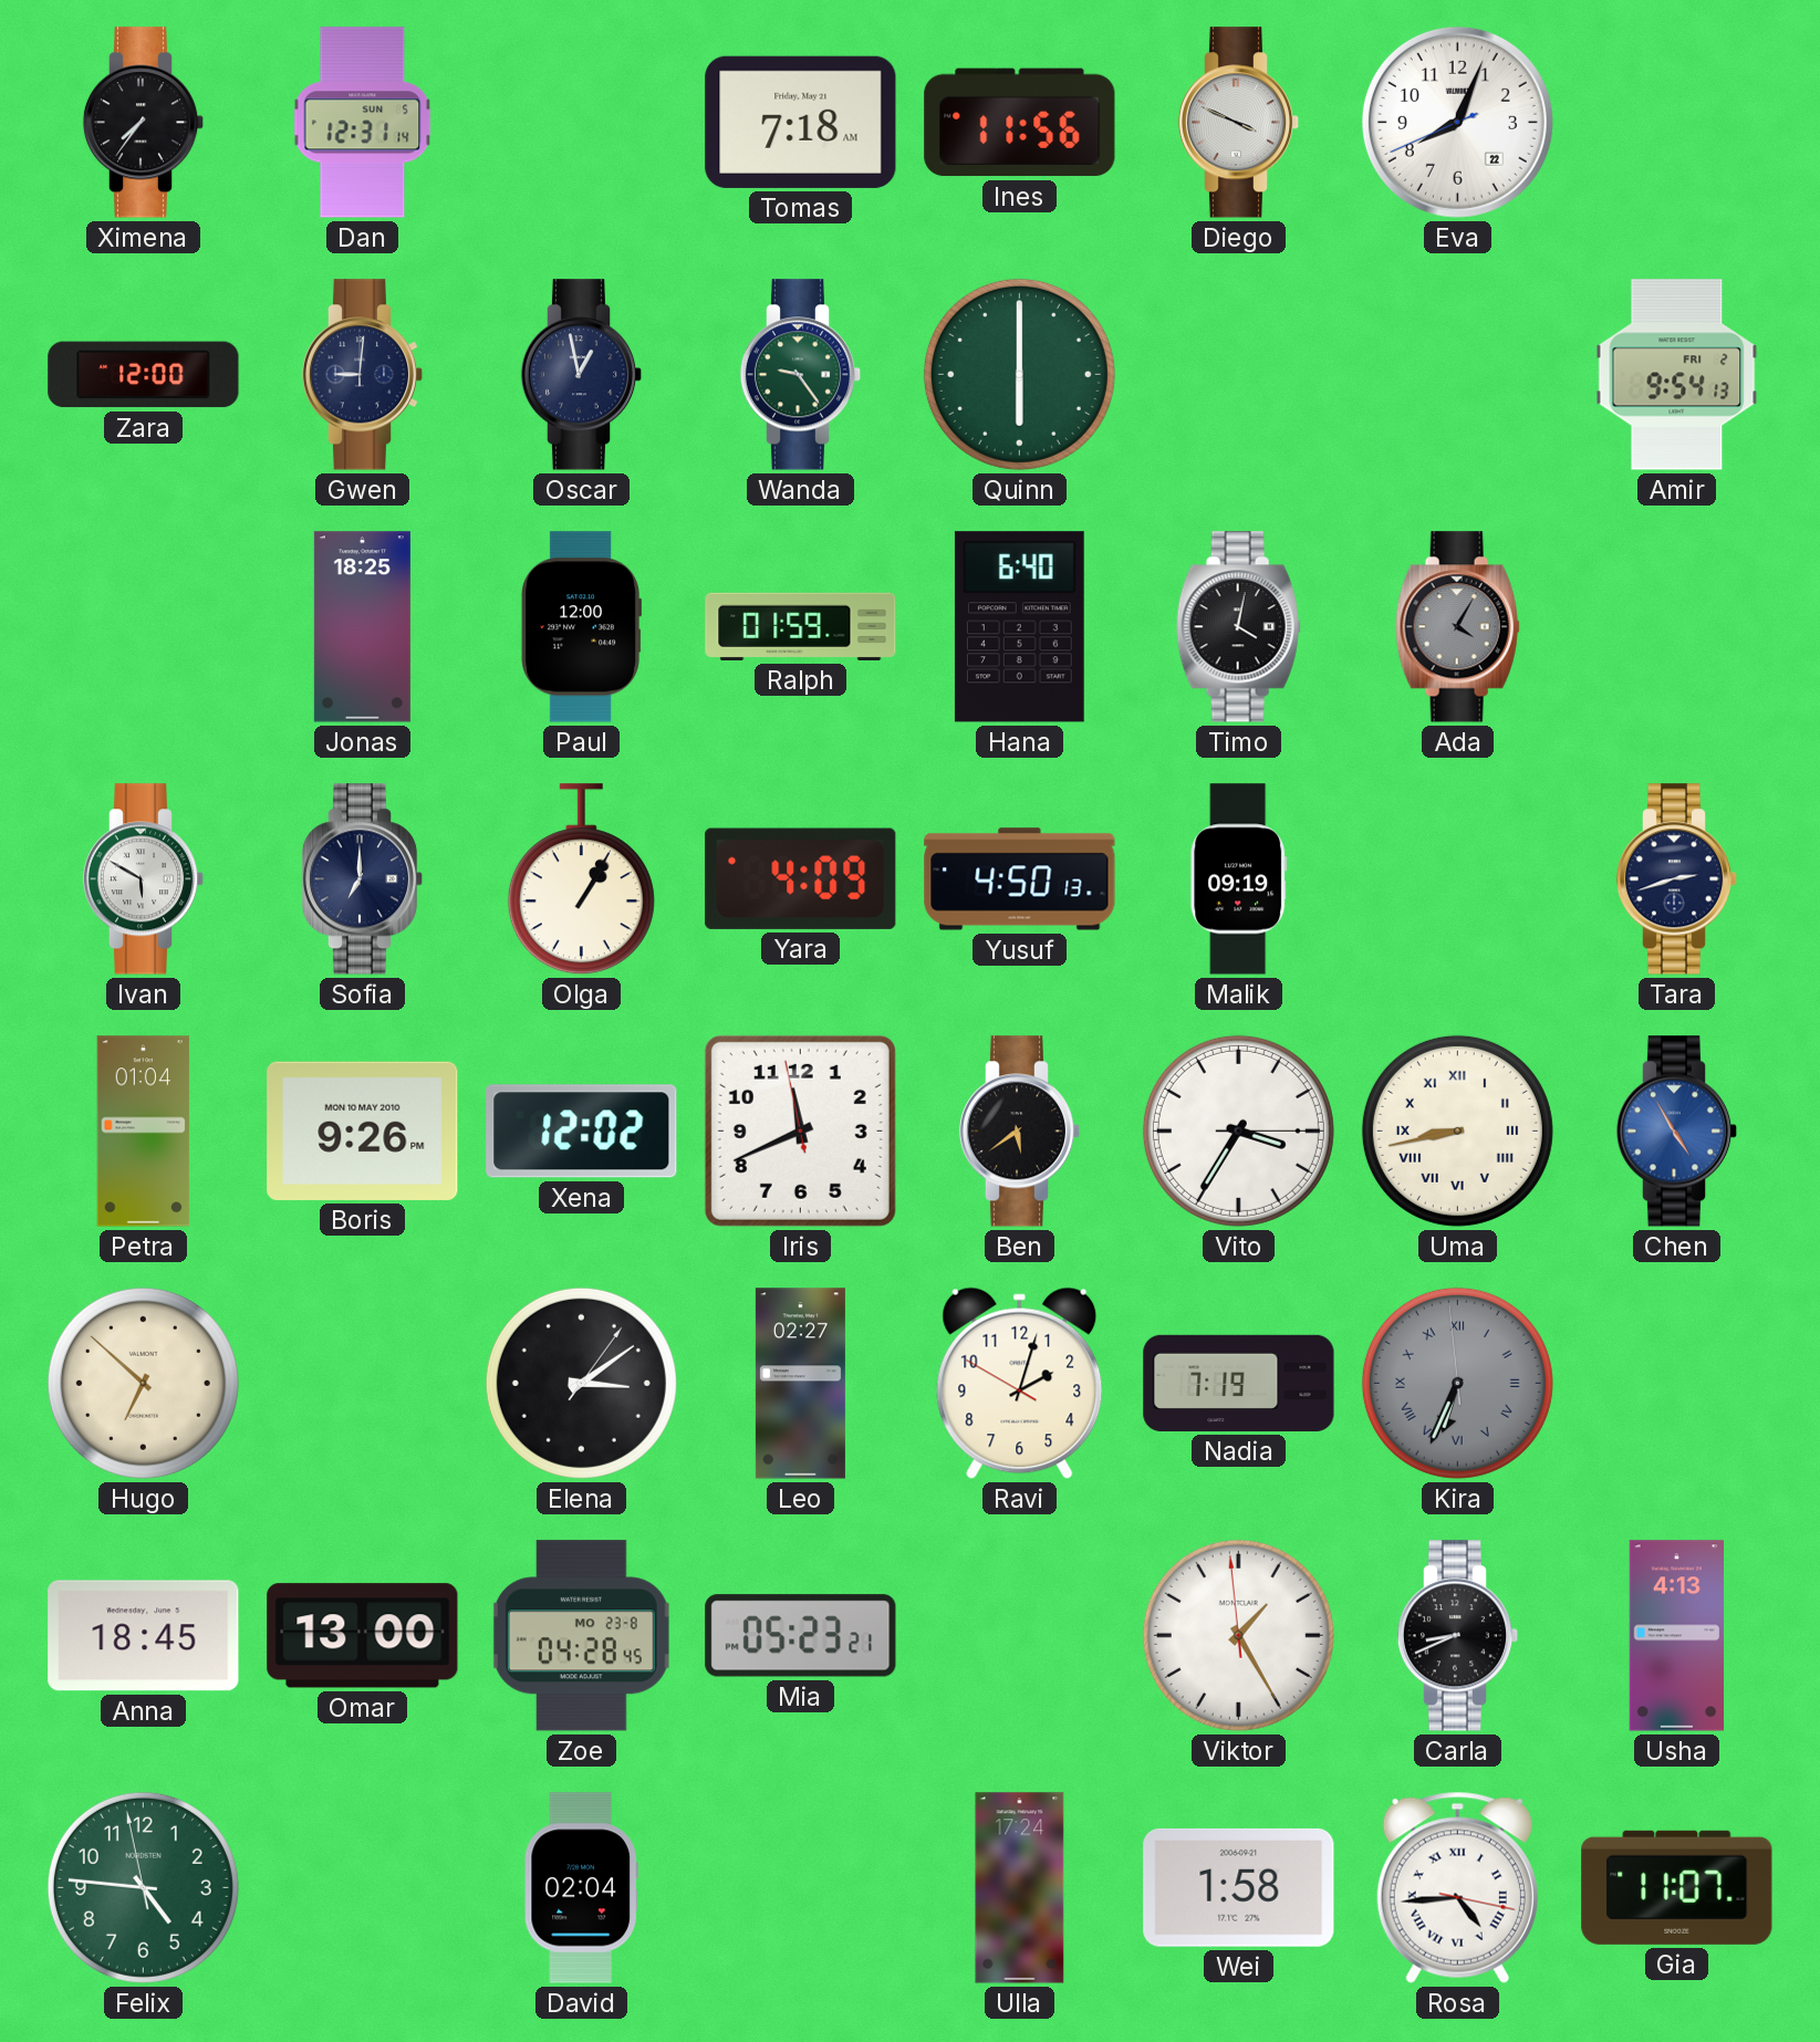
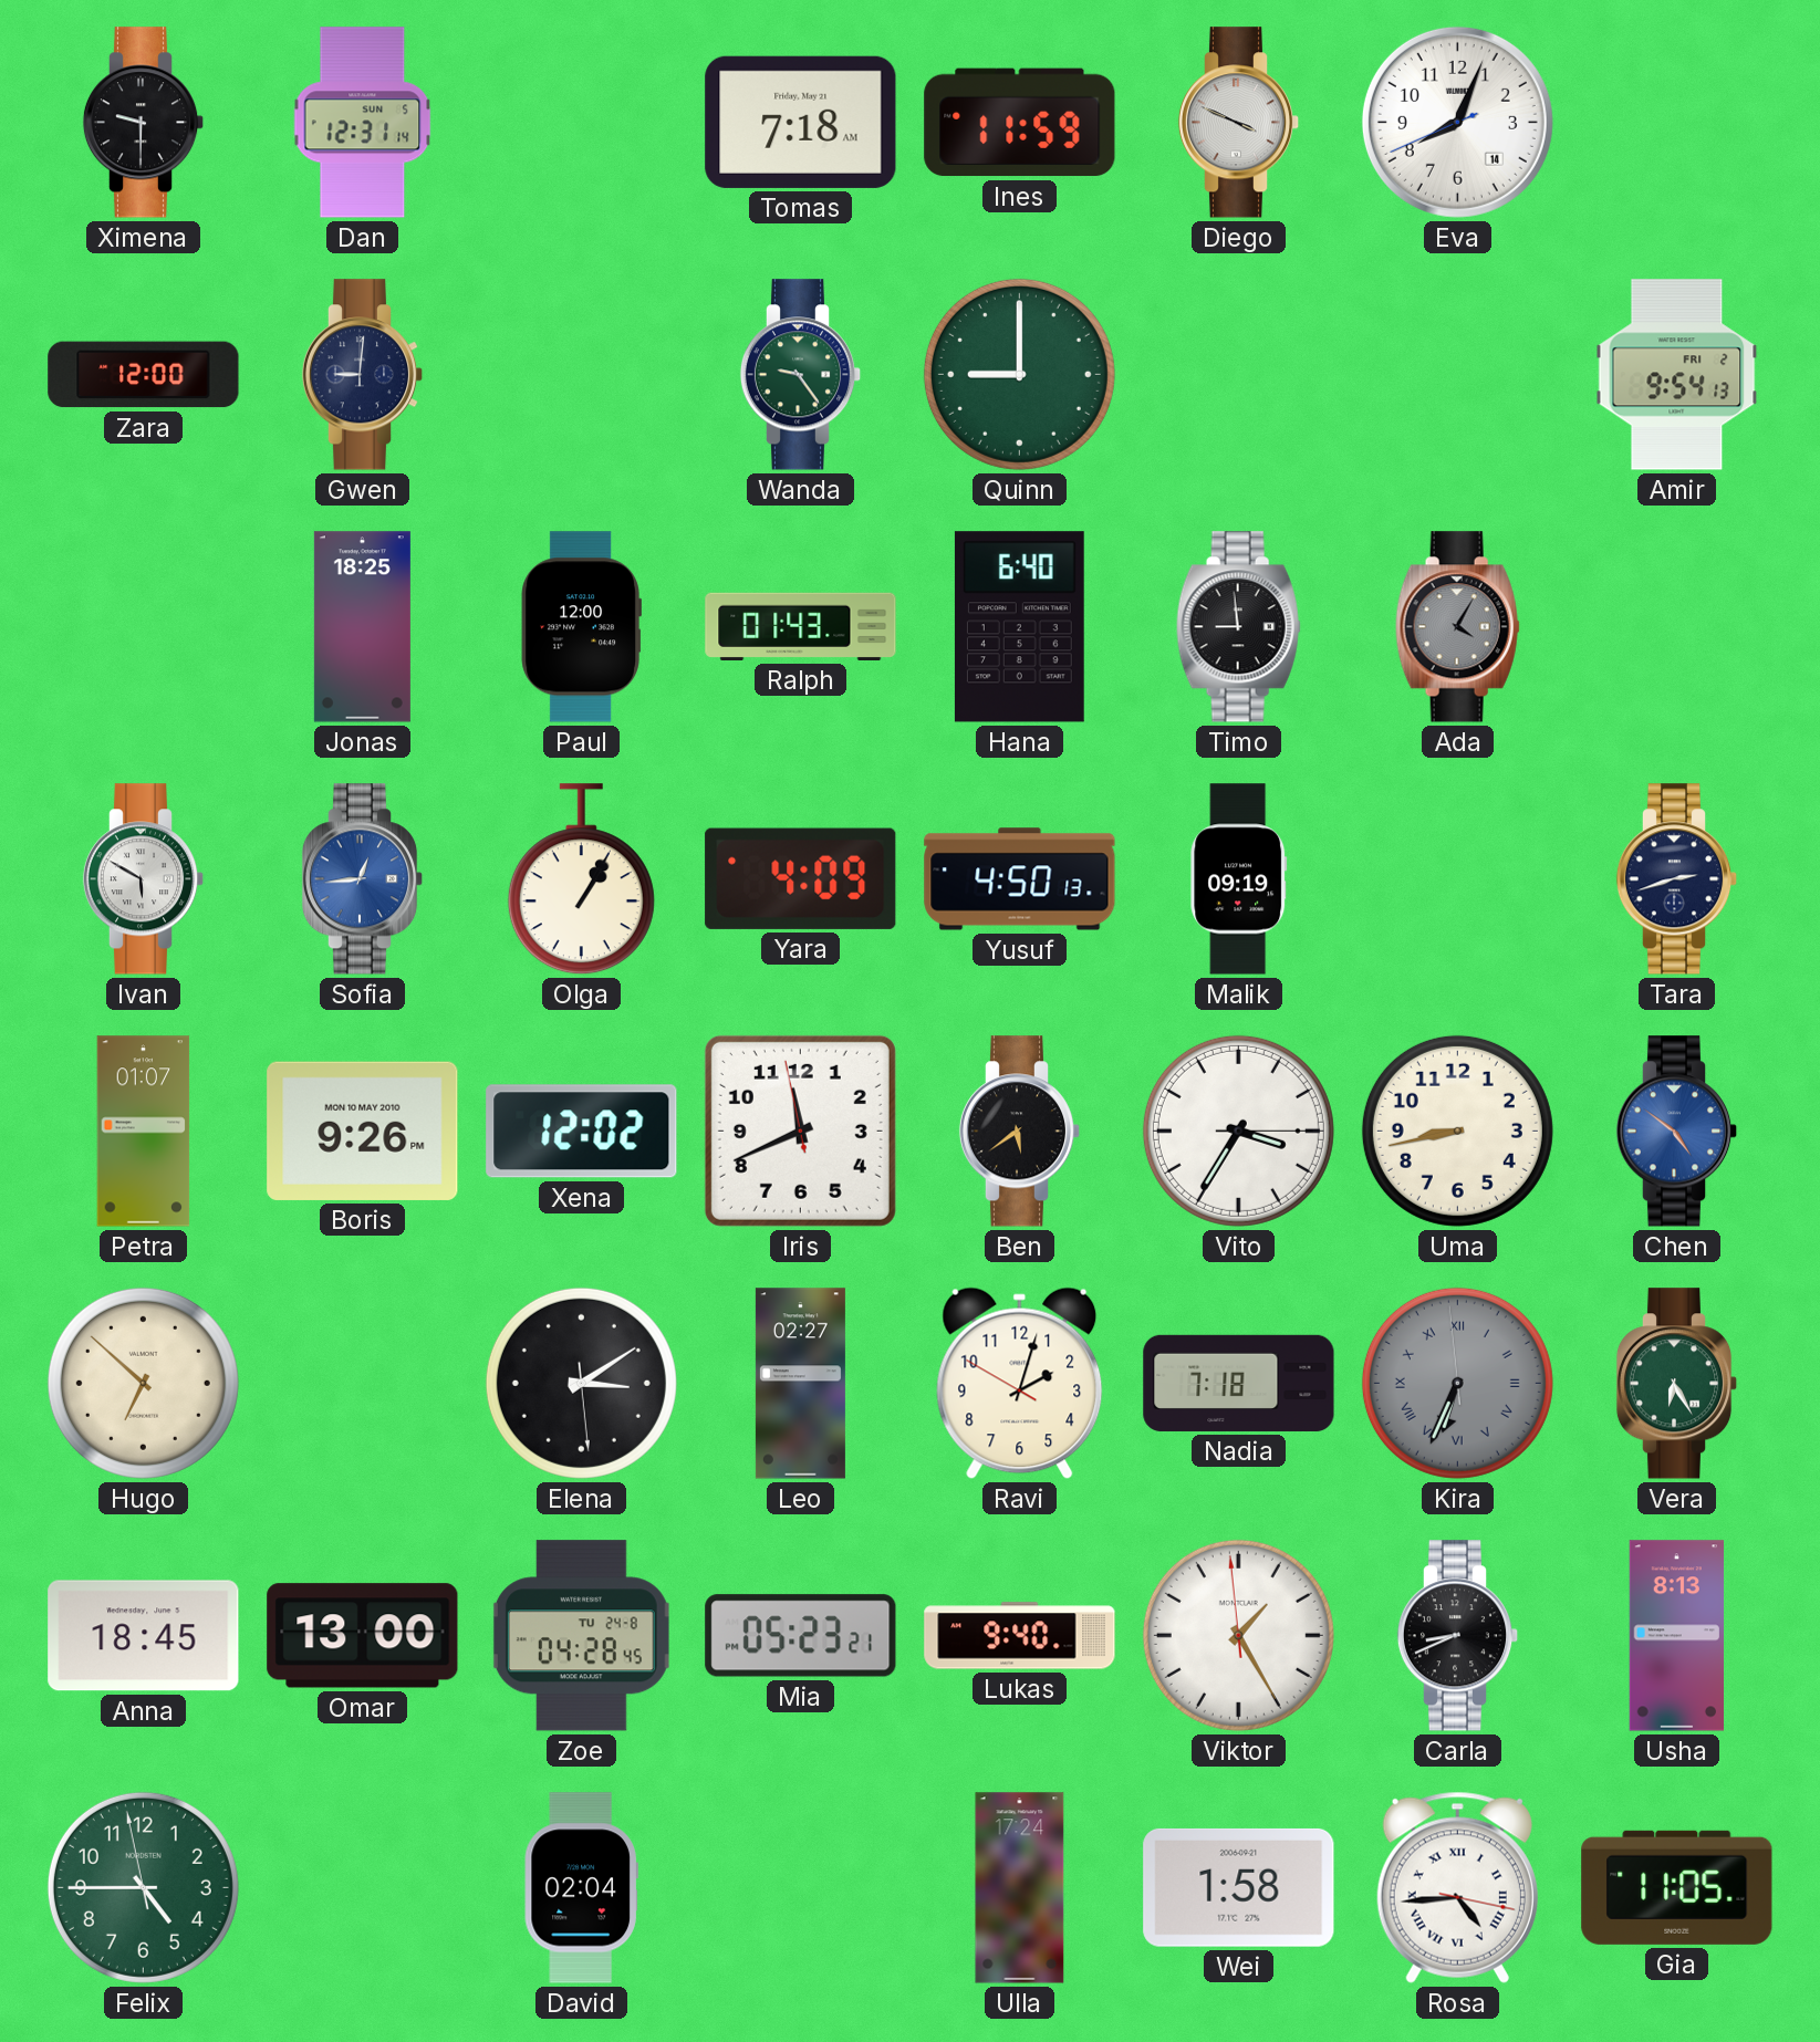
Ximena: 7:36 -> 9:30 (144, 123)
Ines: 11:56 -> 11:59 (1020, 123)
Eva date: 22 -> 14 (1457, 122)
Oscar: 12:58 -> none (582, 375)
Quinn: 6:00 -> 9:00 (1019, 374)
Ralph: 01:59 -> 01:43 (801, 626)
Timo: 4:02 -> 8:59 (1238, 627)
Sofia: 7:00 -> 12:44 (363, 879)
Sofia dial: navy -> blue (363, 879)
Petra: 01:04 -> 01:07 (144, 1132)
Uma numerals: Roman -> Arabic (1457, 1131)
Chen: 4:55 -> 4:51 (1677, 1132)
Elena: 3:09:06 -> 3:09:29 (581, 1383)
Nadia: 7:19 -> 7:18 (1239, 1383)
Vera: none -> 6:25 (1677, 1384)
Zoe date: MO 23-8 -> TU 24-8 (581, 1636)
Lukas: none -> 9:40 (1020, 1636)
Usha: 4:13 -> 8:13 (1676, 1636)
Felix: 4:45 -> 4:44 (143, 1887)
Gia: 11:07 -> 11:05 (1677, 1887)
